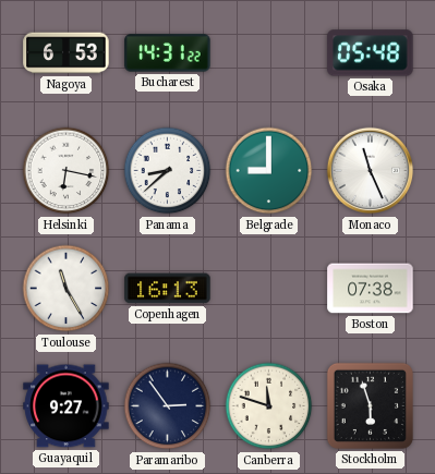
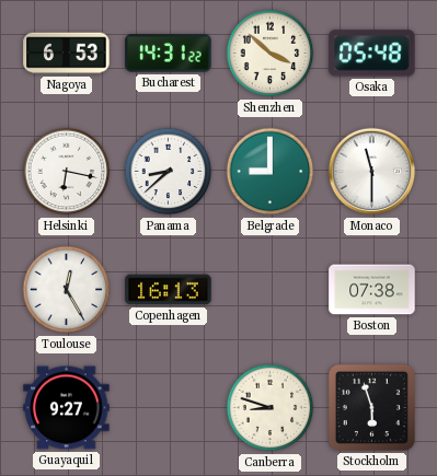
Shenzhen: none -> 3:52 (271, 54)
Monaco: 11:26 -> 11:30 (372, 172)
Toulouse: 11:25 -> 12:25 (67, 290)
Paramaribo: 2:54 -> none (168, 406)
Canberra: 11:48 -> 8:48 (271, 408)
